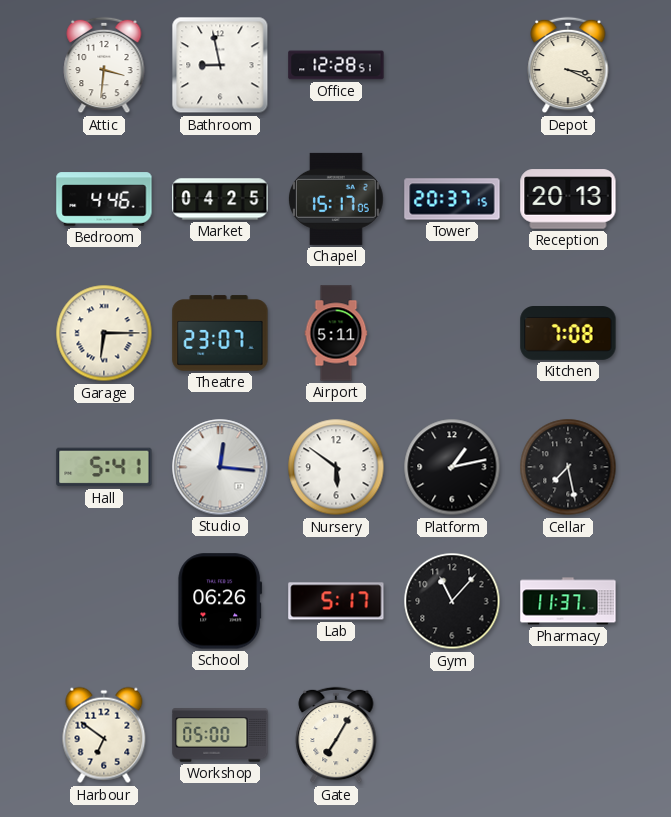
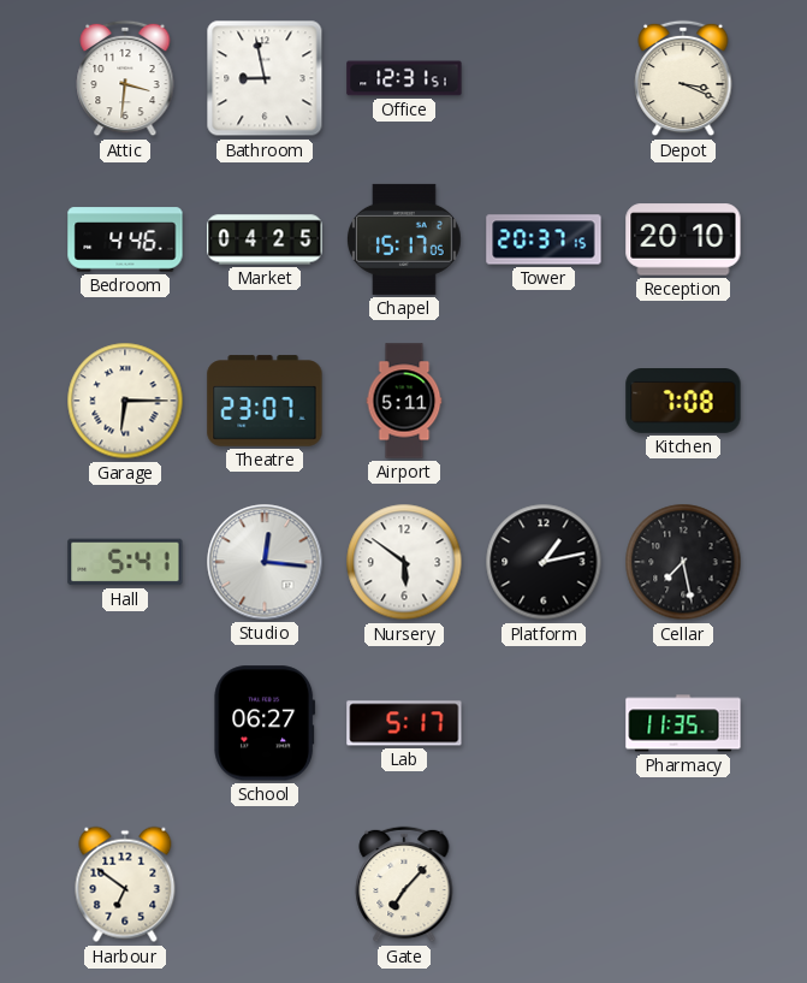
Office: 12:28 -> 12:31 (404, 78)
Reception: 20:13 -> 20:10 (683, 239)
School: 06:26 -> 06:27 (265, 723)
Gym: 11:07 -> none (452, 601)
Pharmacy: 11:37 -> 11:35 (683, 723)
Workshop: 05:00 -> none (220, 735)
Gate: 7:05 -> 7:07 (404, 884)
